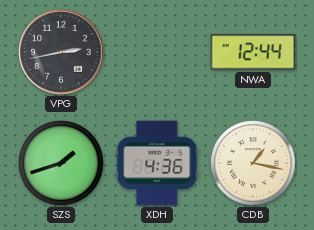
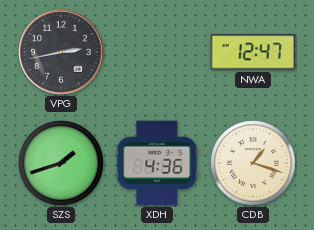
NWA: 12:44 -> 12:47 (253, 52)
CDB: 1:17 -> 1:18 (253, 163)
